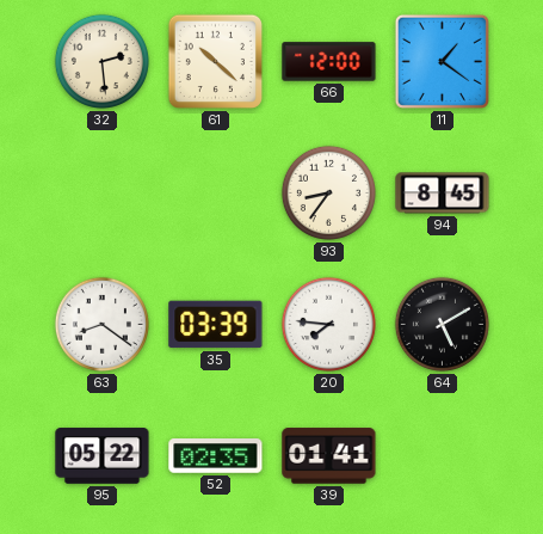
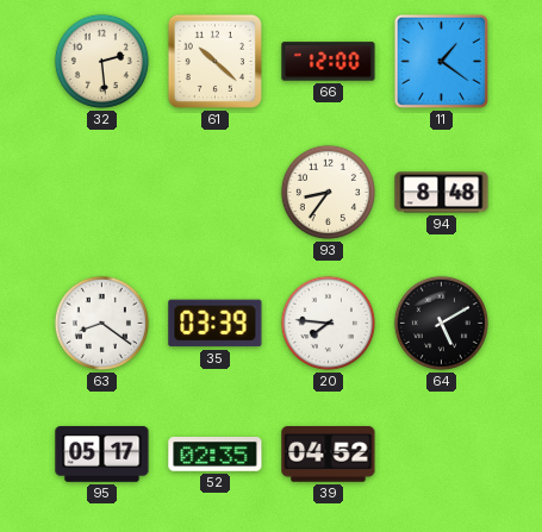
94: 8:45 -> 8:48 (442, 193)
95: 05:22 -> 05:17 (102, 455)
39: 01:41 -> 04:52 (329, 455)
